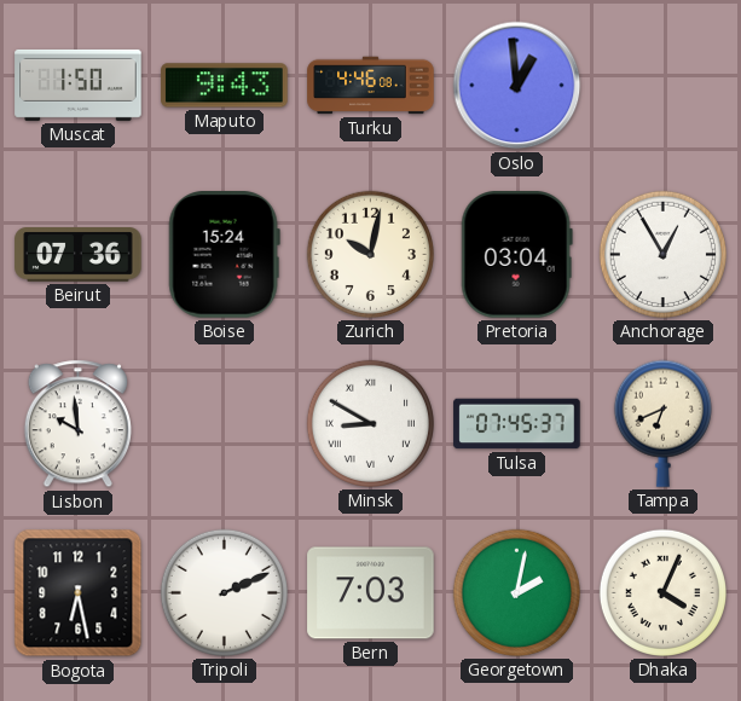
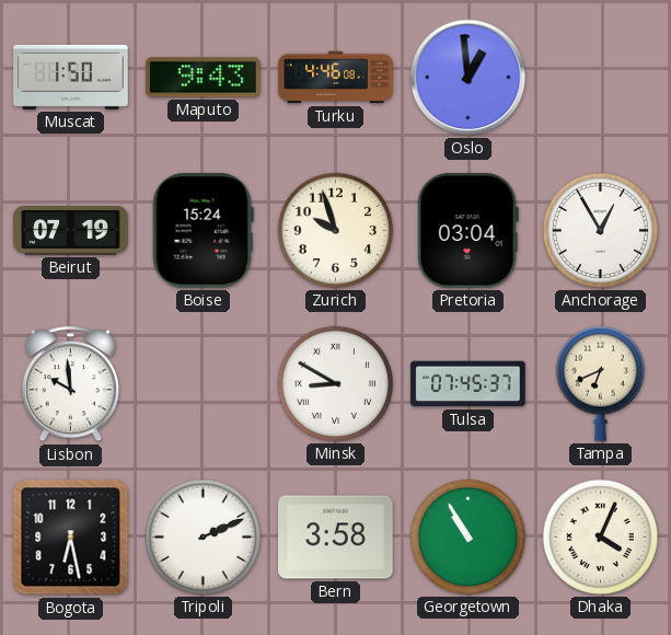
Beirut: 07:36 -> 07:19 (71, 231)
Zurich: 10:02 -> 9:57 (335, 230)
Bern: 7:03 -> 3:58 (336, 538)
Georgetown: 2:02 -> 10:55 (467, 536)
